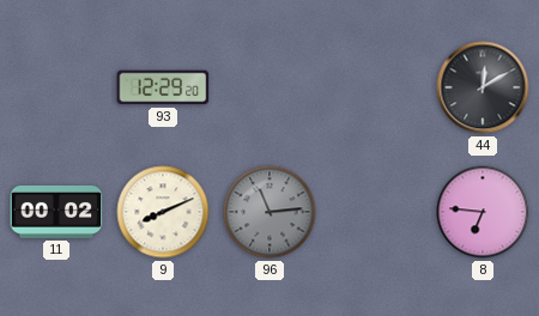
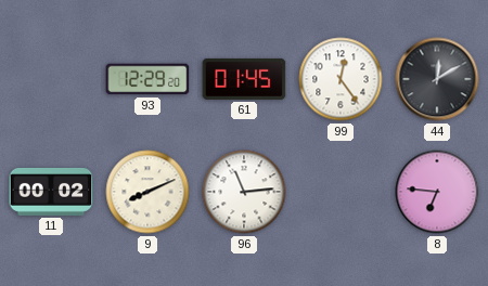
61: none -> 01:45 (244, 79)
99: none -> 12:24 (341, 79)
96 dial: grey -> white (244, 192)
